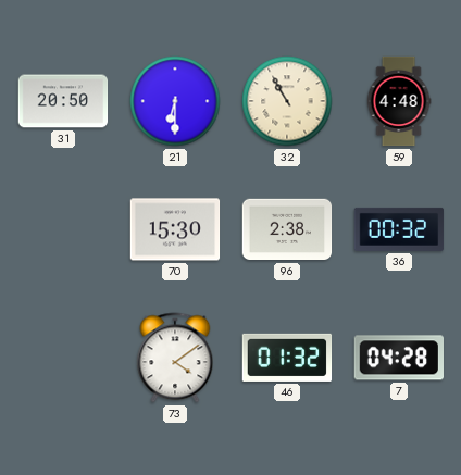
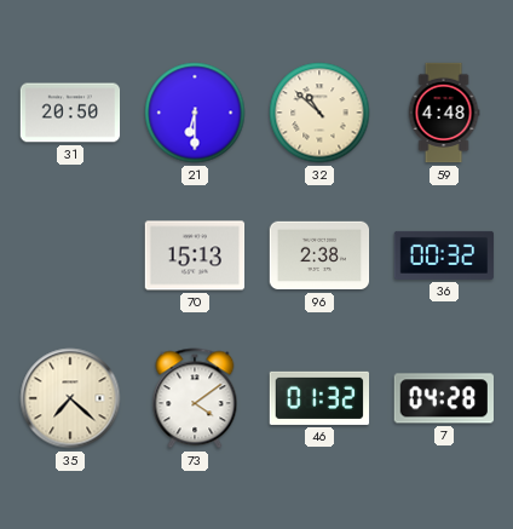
32: 10:55 -> 10:52 (319, 113)
70: 15:30 -> 15:13 (195, 255)
35: none -> 7:22 (70, 398)
